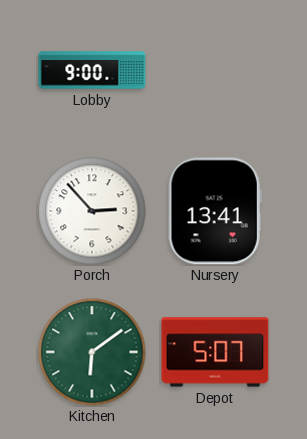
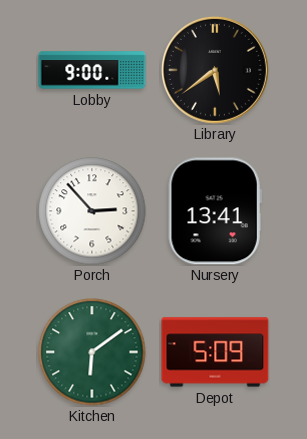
Library: none -> 5:39 (215, 70)
Depot: 5:07 -> 5:09 (215, 352)
